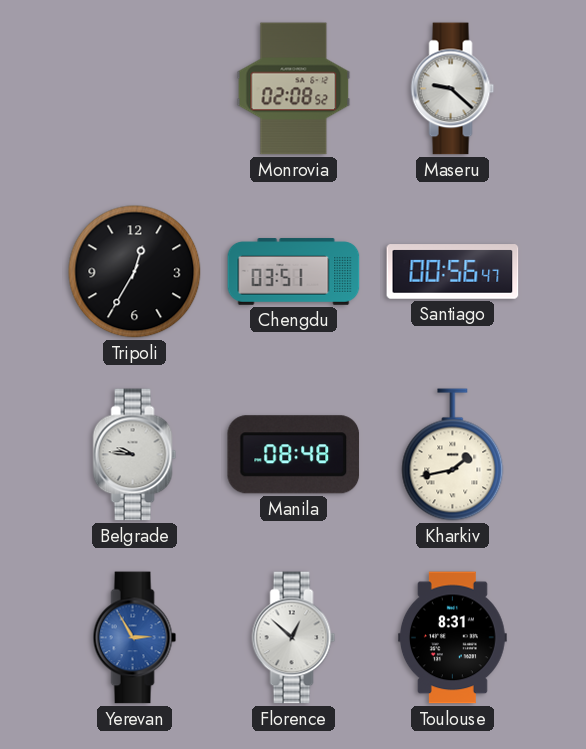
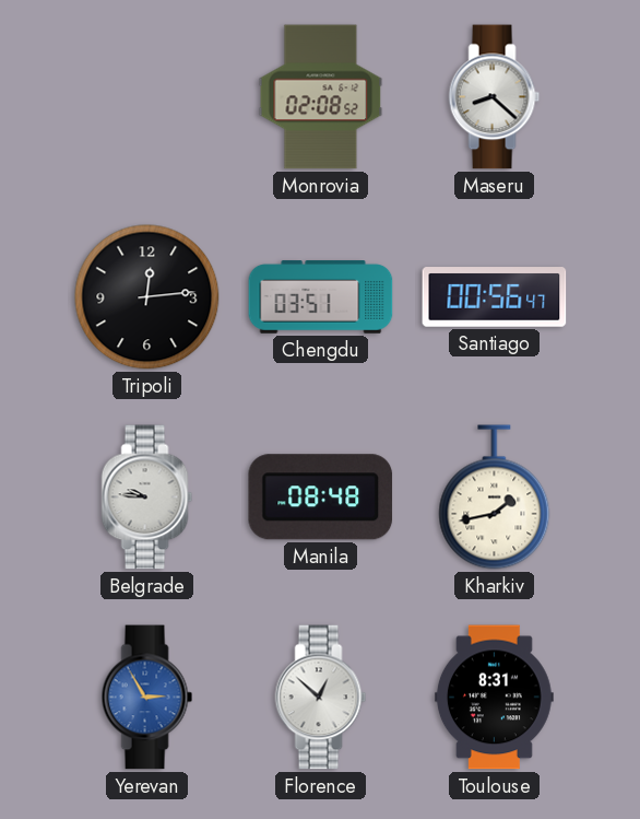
Maseru: 9:22 -> 8:22 (495, 97)
Tripoli: 12:35 -> 12:14 (147, 297)
